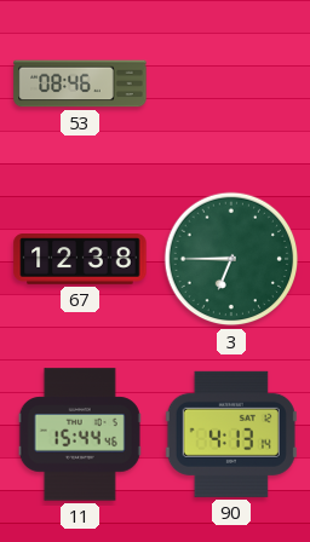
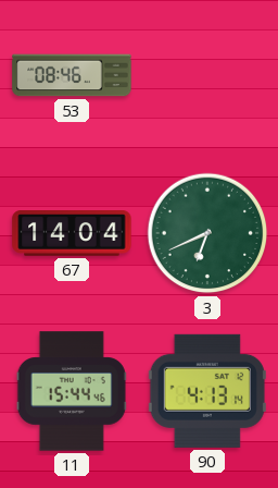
67: 12:38 -> 14:04 (72, 233)
3: 6:45 -> 6:41 (207, 233)
